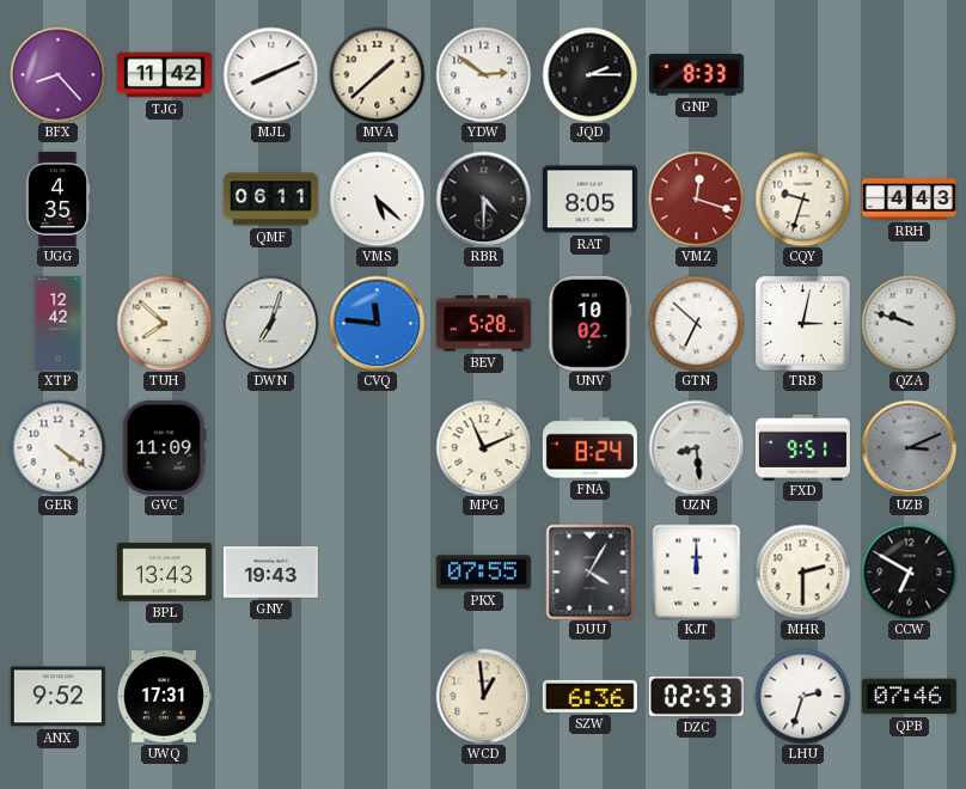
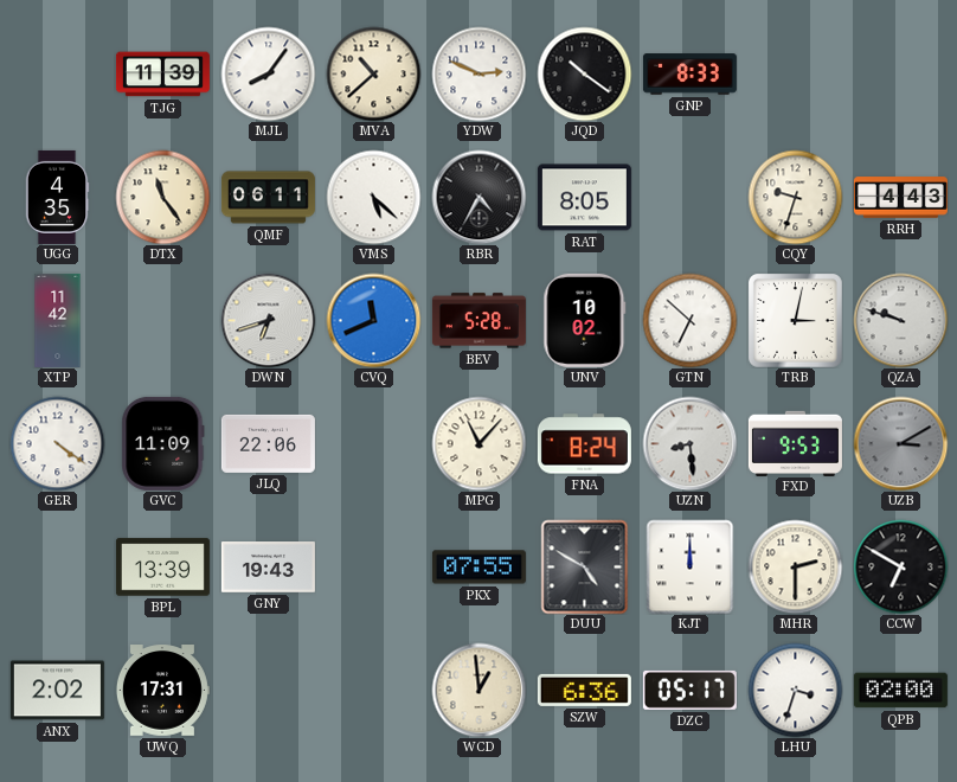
BFX: 8:23 -> none (57, 74)
TJG: 11:42 -> 11:39 (162, 75)
MJL: 8:11 -> 8:06 (268, 73)
MVA: 1:38 -> 10:38 (373, 73)
YDW: 2:51 -> 2:49 (478, 73)
JQD: 2:15 -> 10:21 (584, 73)
DTX: none -> 11:24 (162, 197)
RBR: 4:30 -> 4:35 (478, 197)
VMZ: 12:18 -> none (696, 198)
XTP: 12:42 -> 11:42 (58, 320)
TUH: 7:52 -> none (164, 323)
DWN: 7:03 -> 6:42 (268, 320)
CVQ: 11:46 -> 11:41 (373, 320)
JLQ: none -> 22:06 (268, 443)
MPG: 11:11 -> 11:07 (478, 443)
FXD: 9:51 -> 9:53 (795, 443)
UZB: 3:11 -> 3:10 (900, 443)
BPL: 13:43 -> 13:39 (162, 568)
DUU: 4:05 -> 4:50 (585, 566)
ANX: 9:52 -> 2:02 (57, 691)
DZC: 02:53 -> 05:17 (689, 690)
LHU: 2:33 -> 3:33 (795, 690)
QPB: 07:46 -> 02:00 (900, 691)
